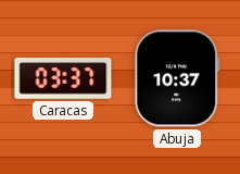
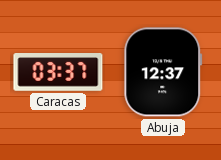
Abuja: 10:37 -> 12:37 (163, 72)
